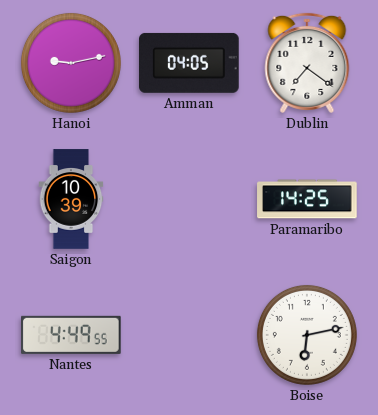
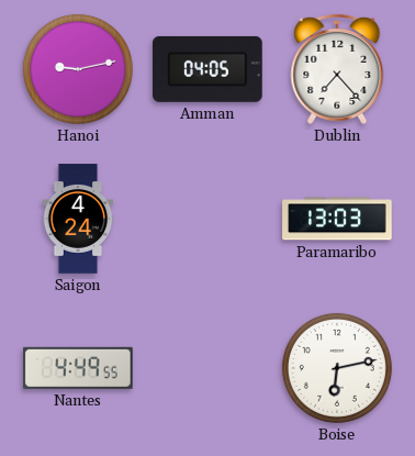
Dublin: 7:21 -> 7:23 (337, 69)
Saigon: 10:39 -> 4:24 (78, 219)
Paramaribo: 14:25 -> 13:03 (337, 219)
